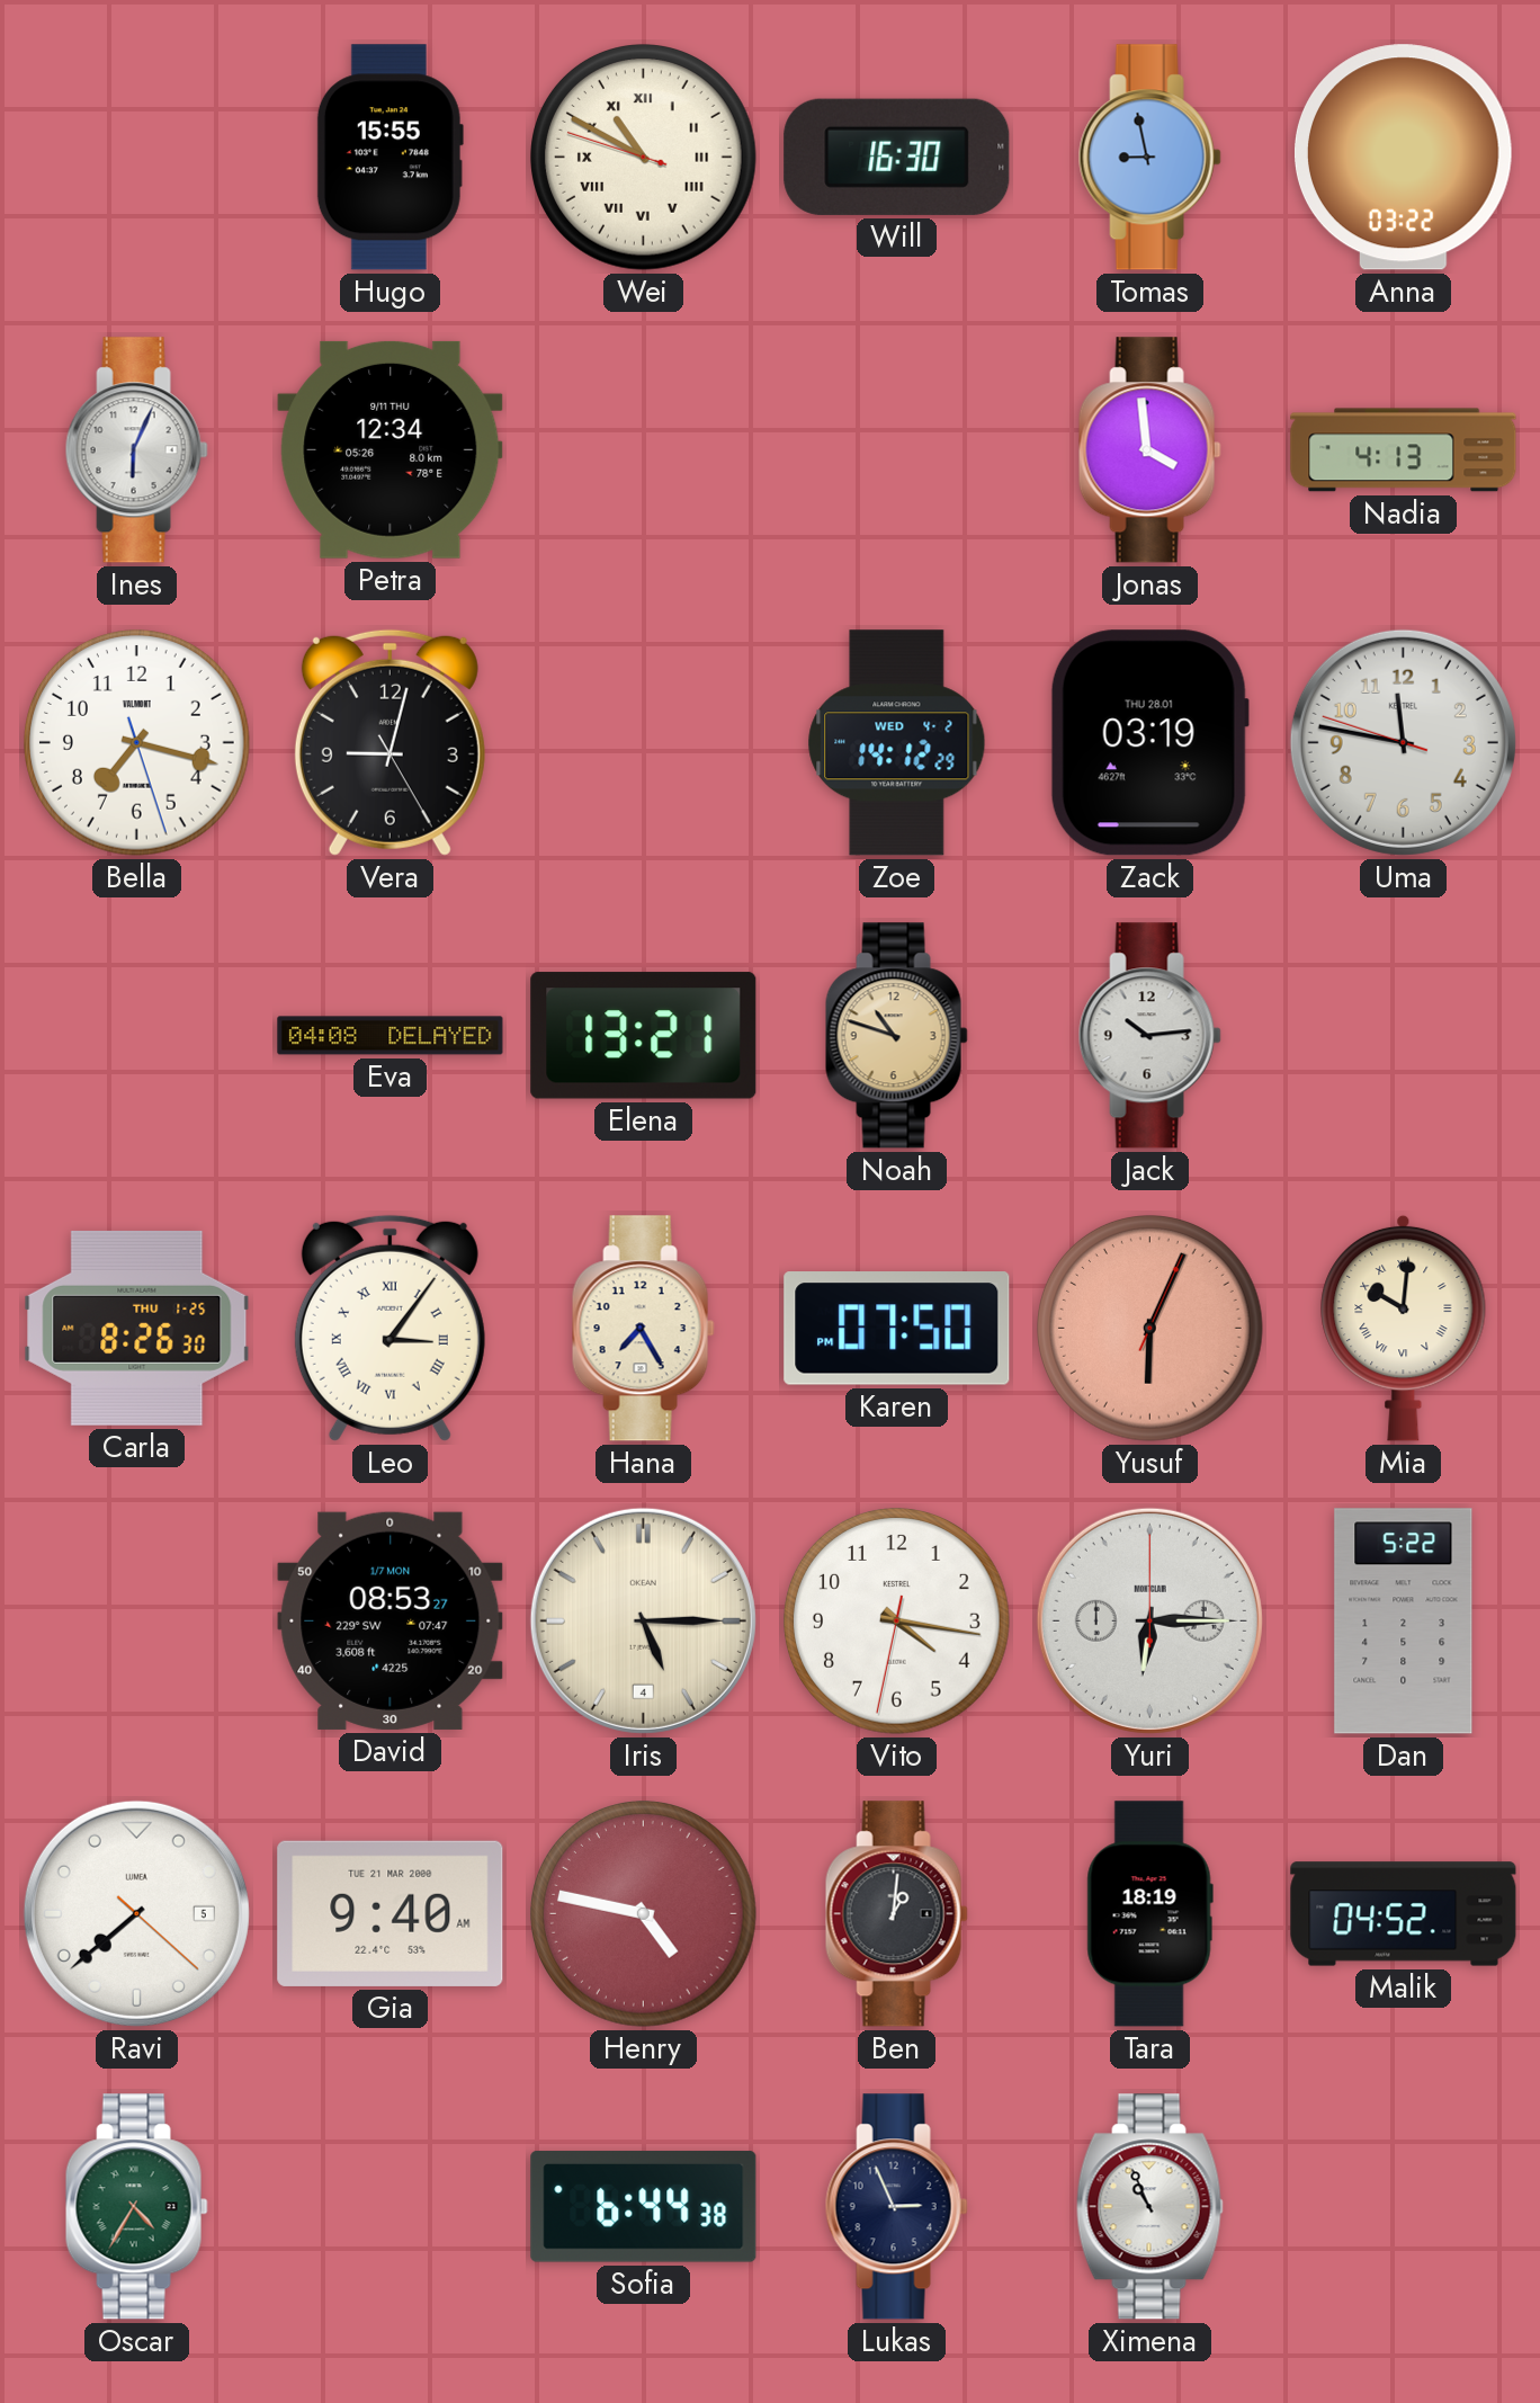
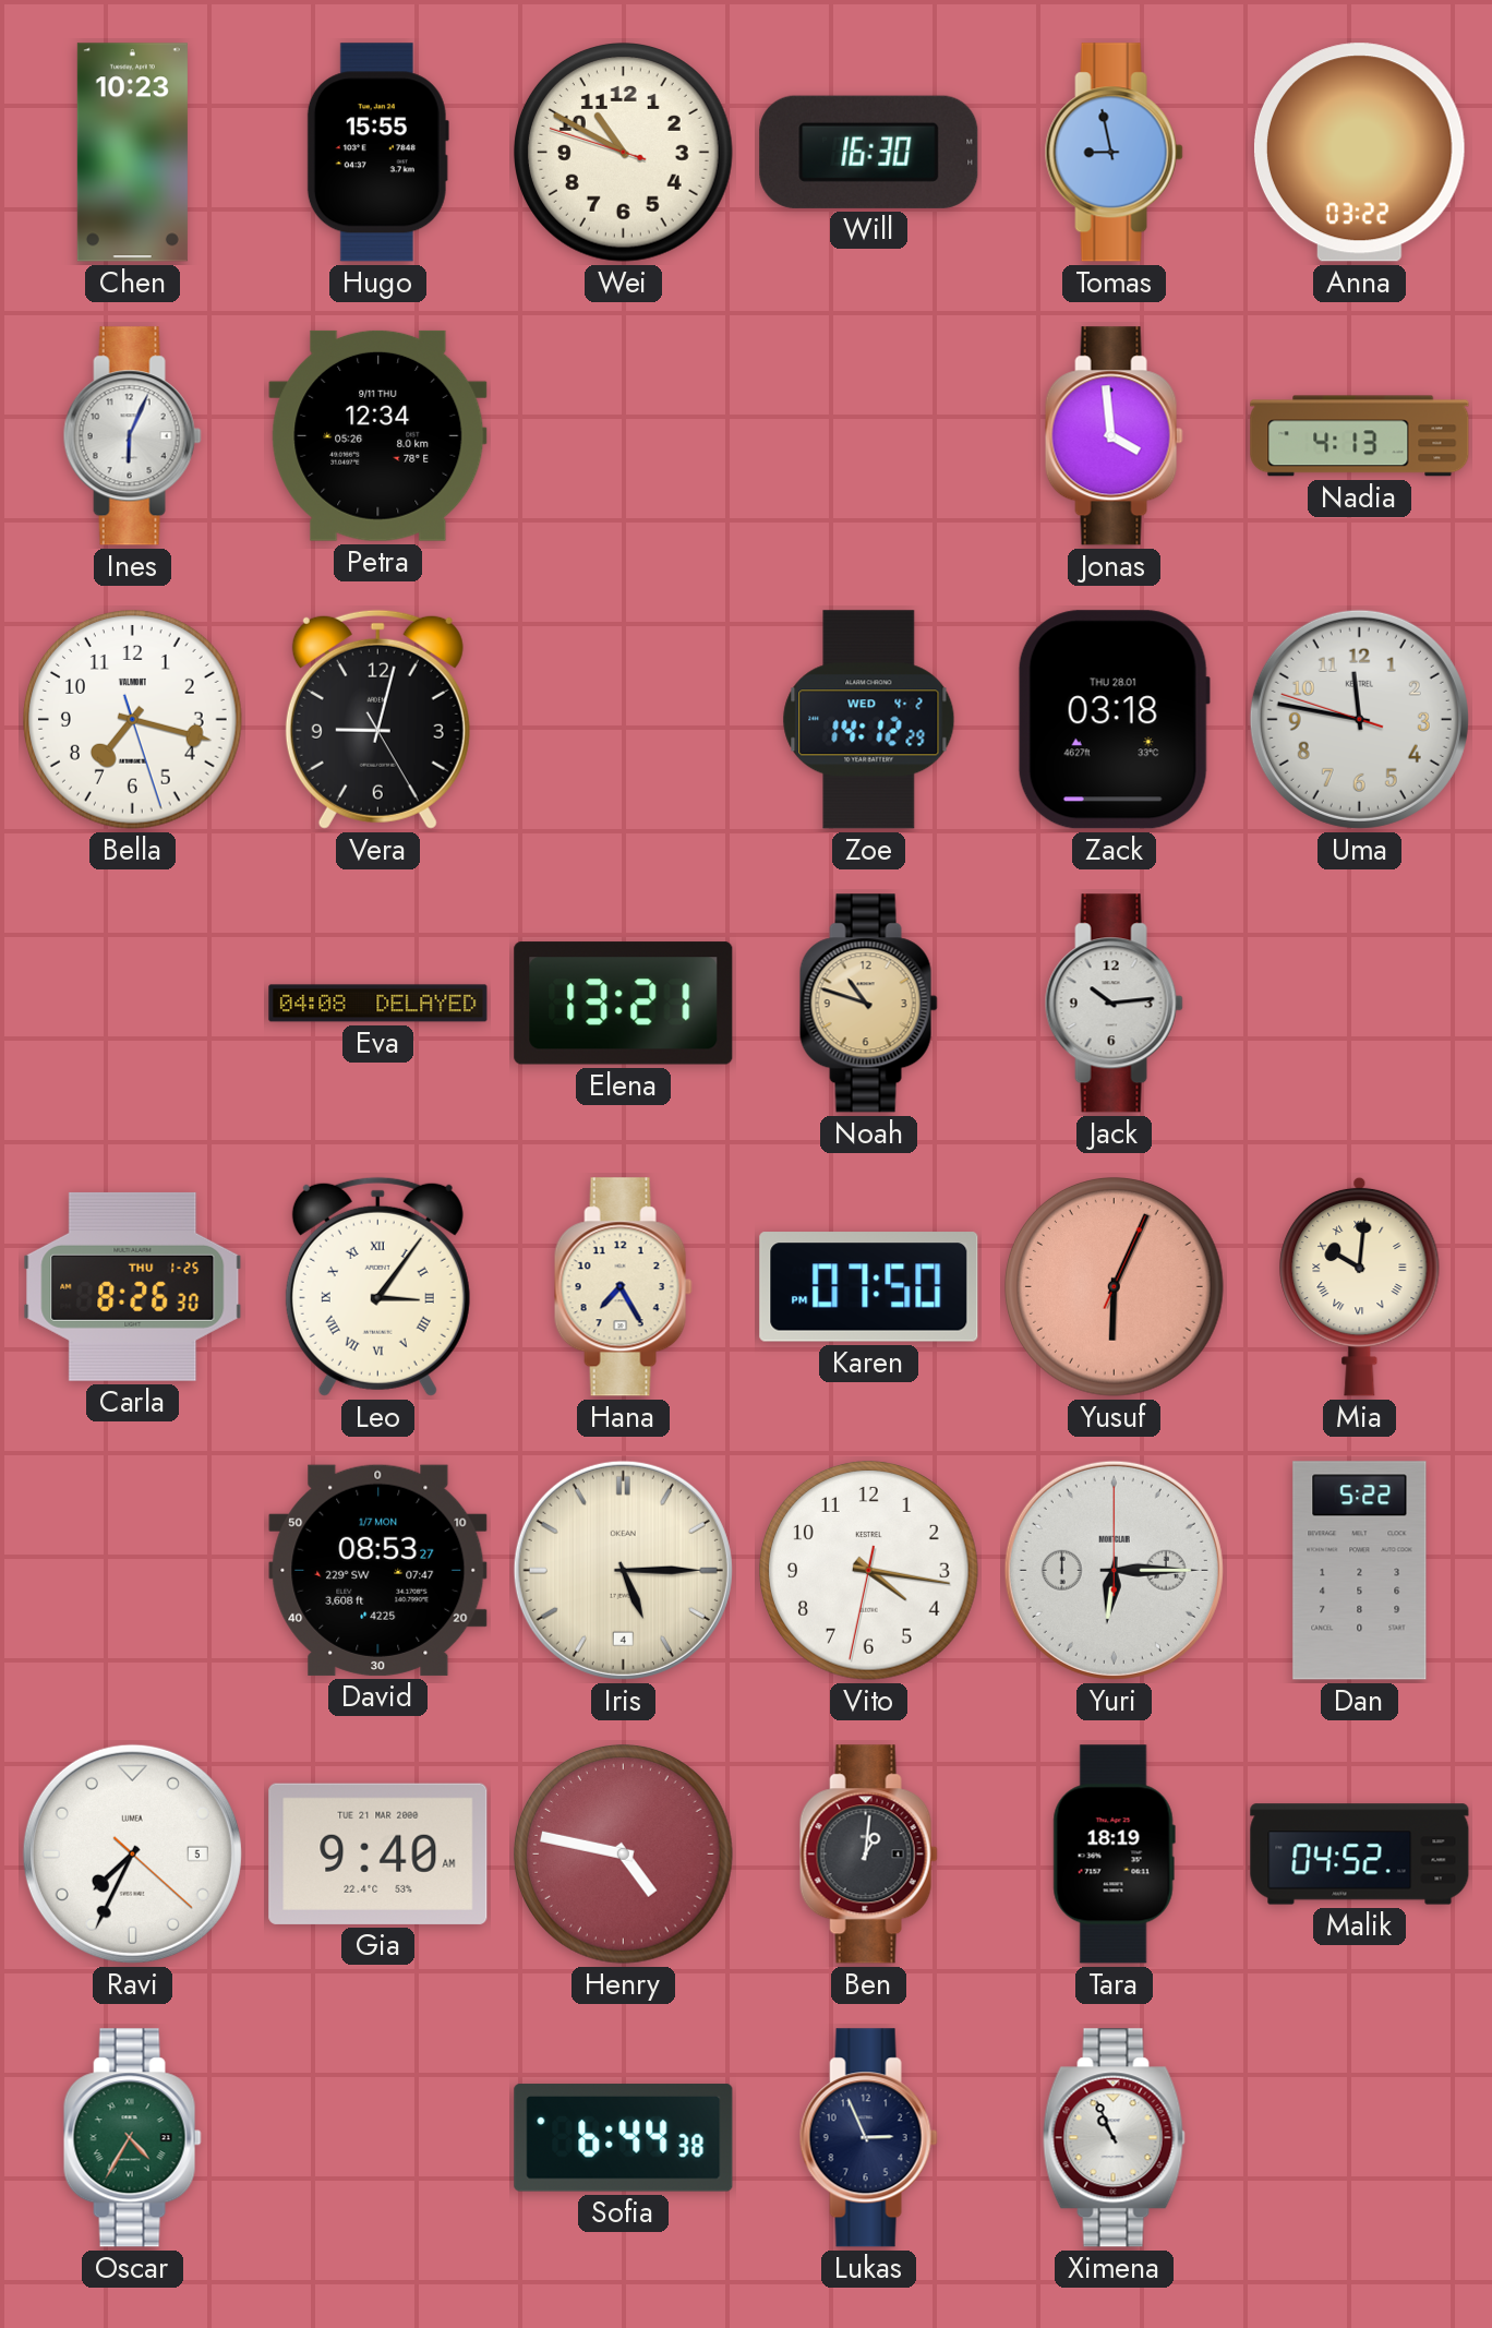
Chen: none -> 10:23 (132, 153)
Wei numerals: Roman -> Arabic (624, 153)
Zack: 03:19 -> 03:18 (1114, 720)
Ravi: 7:38 -> 7:34 (132, 1853)
